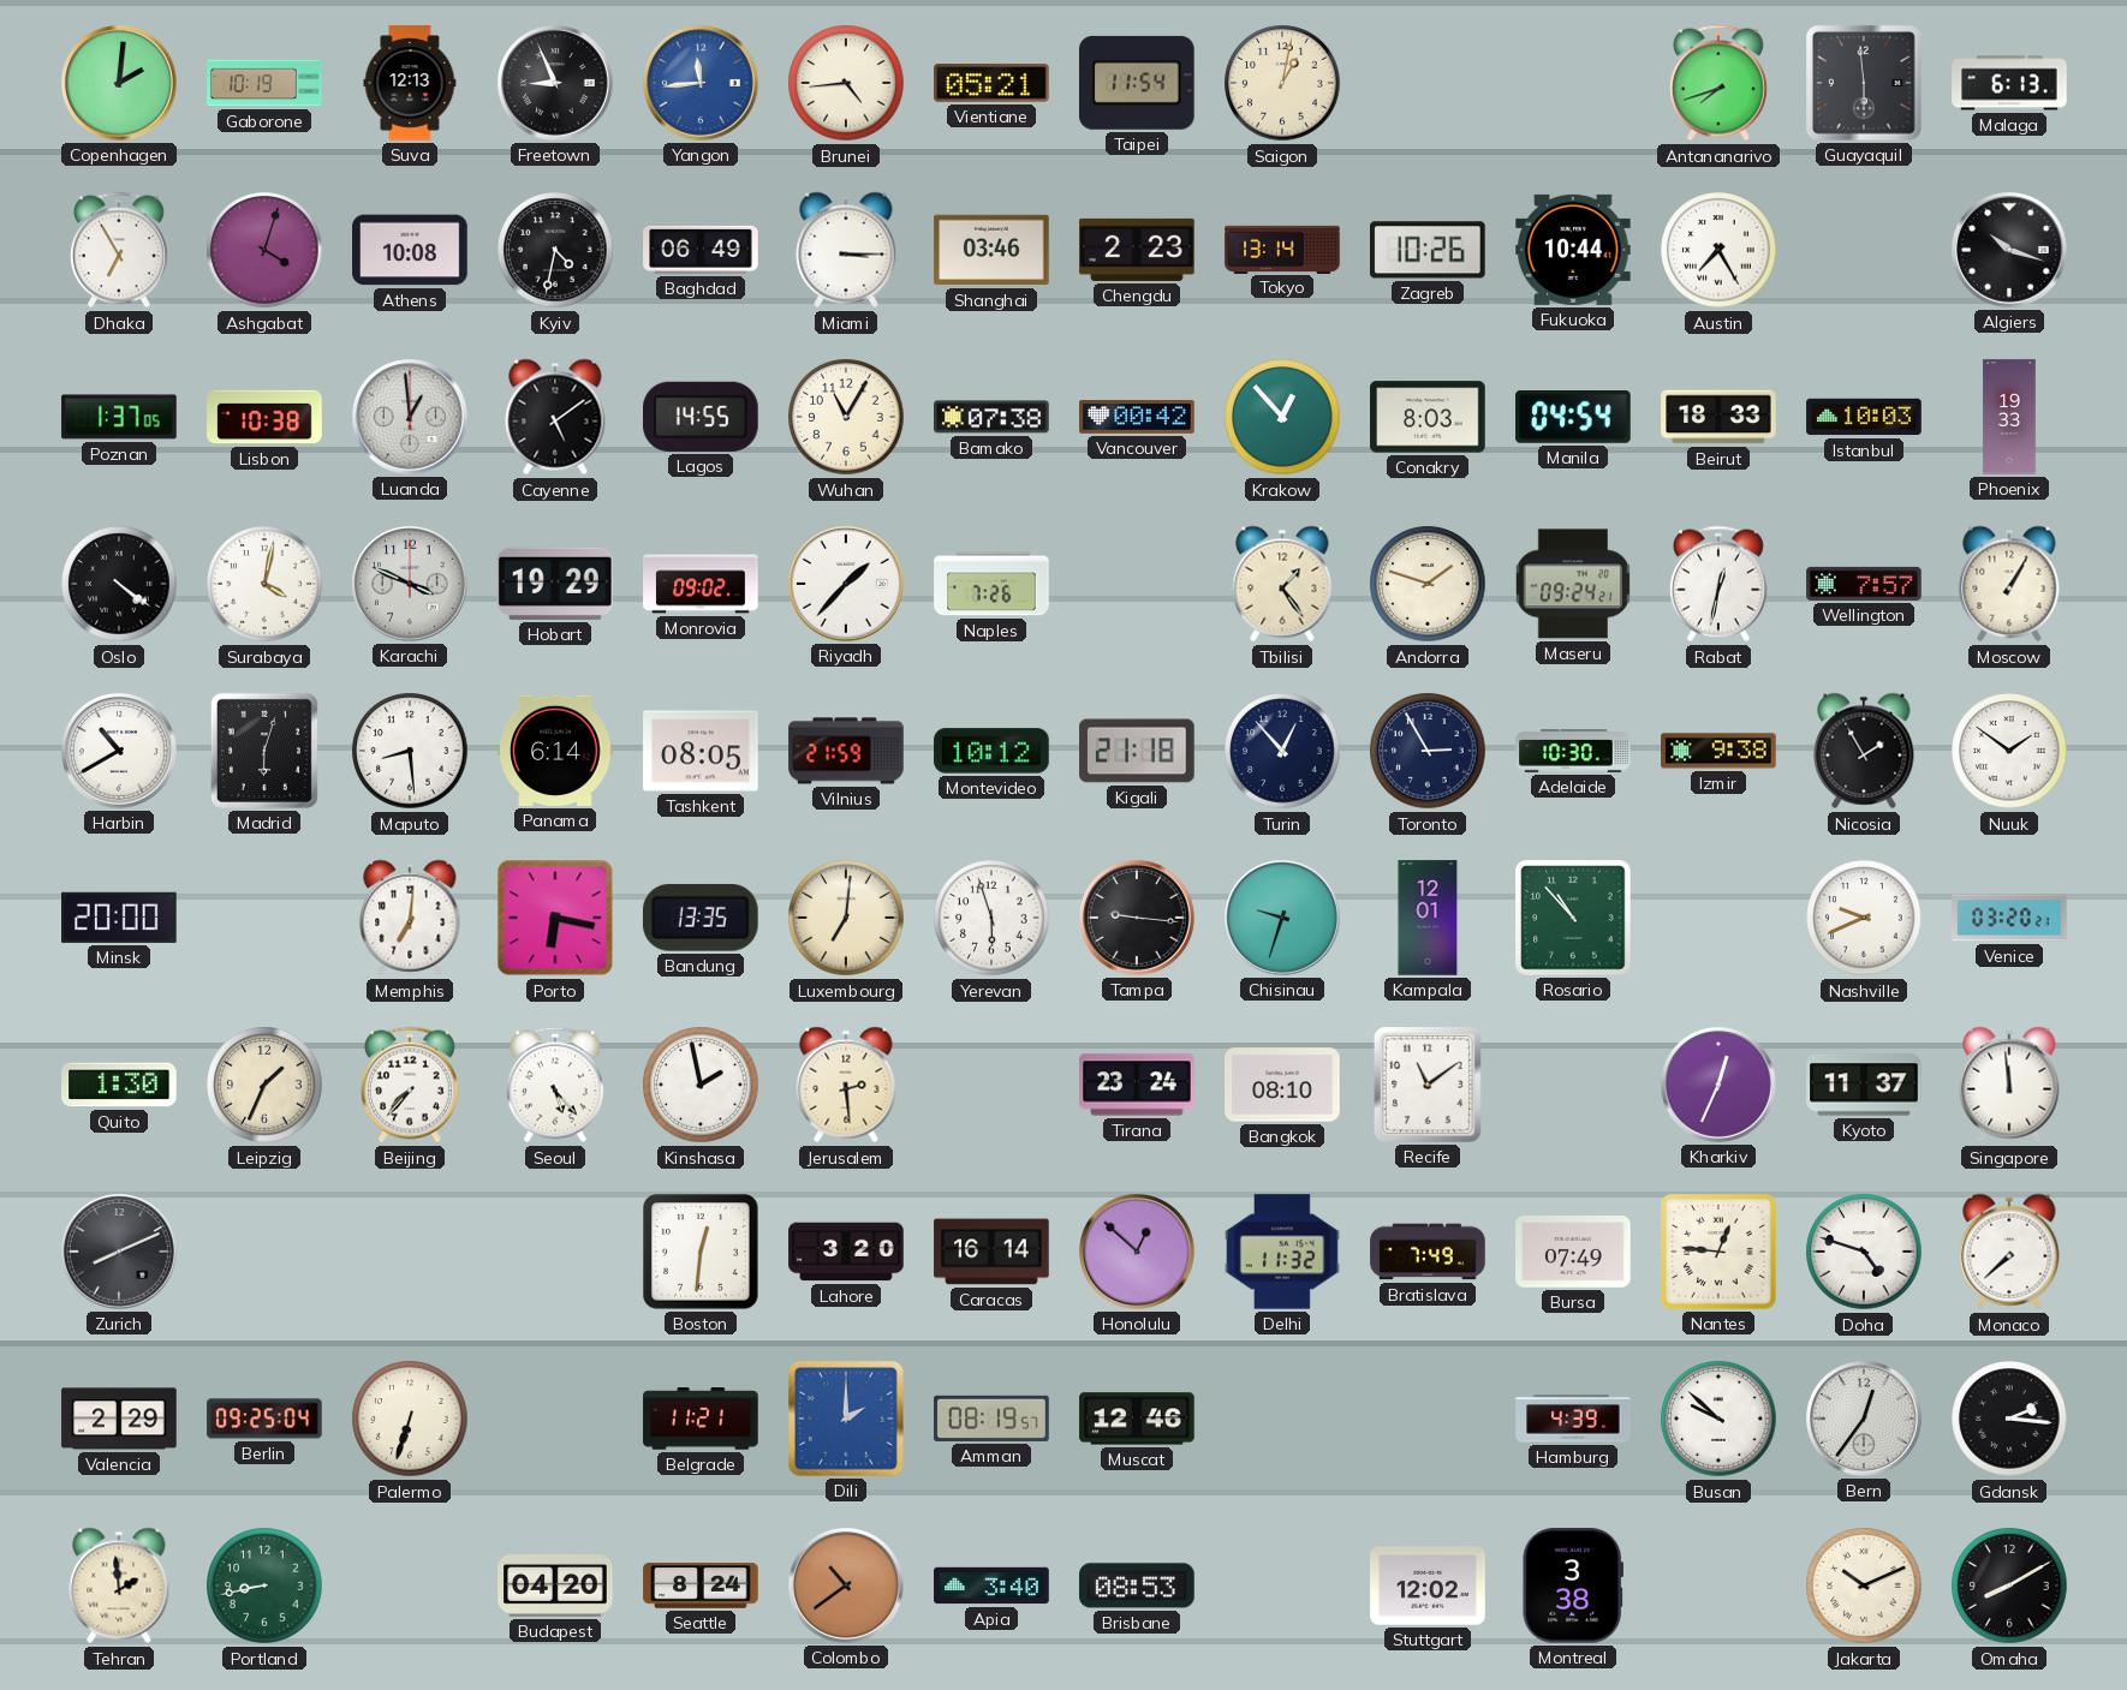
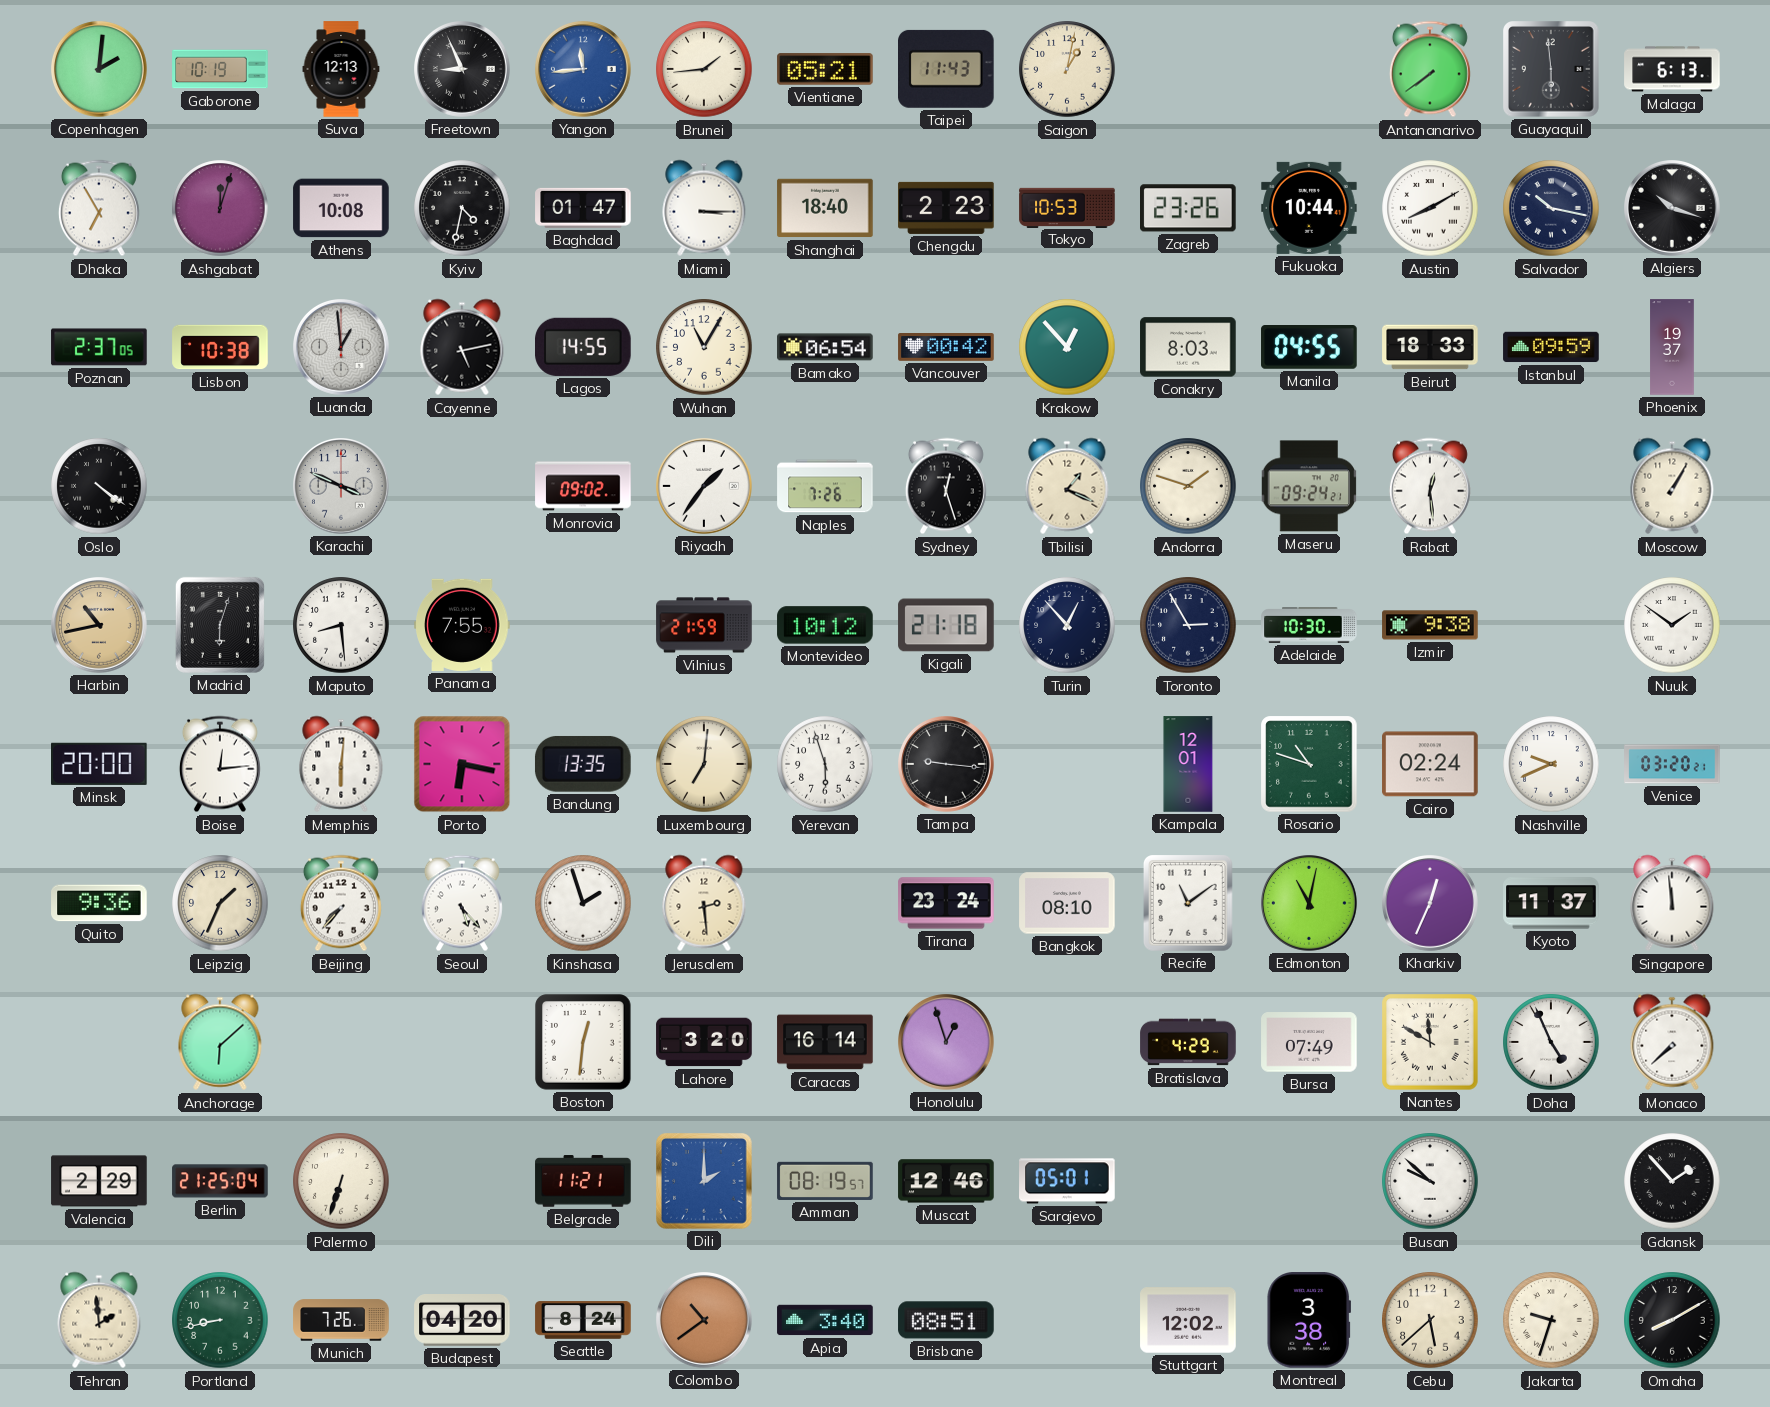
Brunei: 4:44 -> 1:44 (704, 69)
Taipei: 11:54 -> 11:43 (947, 69)
Antananarivo: 7:42 -> 7:39 (1430, 69)
Ashgabat: 4:03 -> 12:03 (220, 208)
Baghdad: 06:49 -> 01:47 (583, 208)
Shanghai: 03:46 -> 18:40 (825, 208)
Tokyo: 13:14 -> 10:53 (1067, 207)
Zagreb: 10:26 -> 23:26 (1189, 208)
Austin: 7:25 -> 8:10 (1430, 208)
Salvador: none -> 10:17 (1551, 208)
Poznan: 1:37 -> 2:37 (99, 347)
Cayenne: 5:09 -> 5:13 (462, 347)
Bamako: 07:38 -> 06:54 (825, 347)
Manila: 04:54 -> 04:55 (1309, 347)
Istanbul: 10:03 -> 09:59 (1551, 347)
Phoenix: 19:33 -> 19:37 (1672, 347)
Surabaya: 4:02 -> none (264, 584)
Hobart: 19:29 -> none (555, 584)
Riyadh: 1:37 -> 1:36 (705, 487)
Sydney: none -> 12:27 (946, 486)
Tbilisi: 1:24 -> 1:19 (1067, 486)
Rabat: 12:32 -> 12:29 (1430, 486)
Wellington: 7:57 -> none (1864, 584)
Harbin: 10:40 -> 10:43 (100, 626)
Harbin dial: white -> champagne (100, 626)
Panama: 6:14 -> 7:55 (462, 625)
Tashkent: 08:05 -> none (701, 751)
Nicosia: 1:55 -> none (1864, 751)
Boise: none -> 12:14 (220, 764)
Memphis: 7:01 -> 6:01 (341, 764)
Chisinau: 9:33 -> none (1283, 919)
Rosario: 10:53 -> 10:48 (1309, 764)
Cairo: none -> 02:24 (1430, 764)
Quito: 1:30 -> 9:36 (99, 903)
Kinshasa: 1:58 -> 1:57 (583, 903)
Edmonton: none -> 11:02 (1310, 904)
Zurich: 8:11 -> none (120, 1253)
Anchorage: none -> 6:08 (220, 1042)
Honolulu: 12:52 -> 12:57 (947, 1043)
Delhi: 11:32 -> none (1282, 1252)
Bratislava: 7:49 -> 4:29 (1188, 1042)
Nantes: 12:46 -> 11:50 (1430, 1042)
Doha: 4:48 -> 4:56 (1551, 1042)
Berlin: 09:25 -> 21:25 (220, 1181)
Sarajevo: none -> 05:01 (1067, 1181)
Hamburg: 4:39 -> none (1573, 1419)
Bern: 12:36 -> none (1865, 1420)
Gdansk: 2:16 -> 1:53 (1672, 1181)
Munich: none -> 7:26 (341, 1320)
Brisbane: 08:53 -> 08:51 (946, 1320)
Cebu: none -> 5:38 (1430, 1320)
Jakarta: 10:11 -> 9:33 (1551, 1320)
